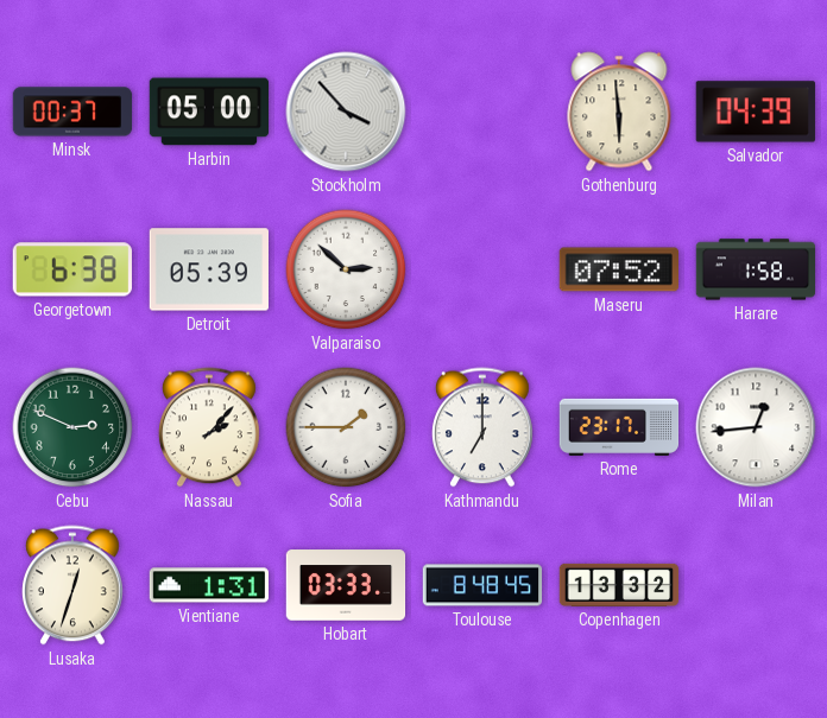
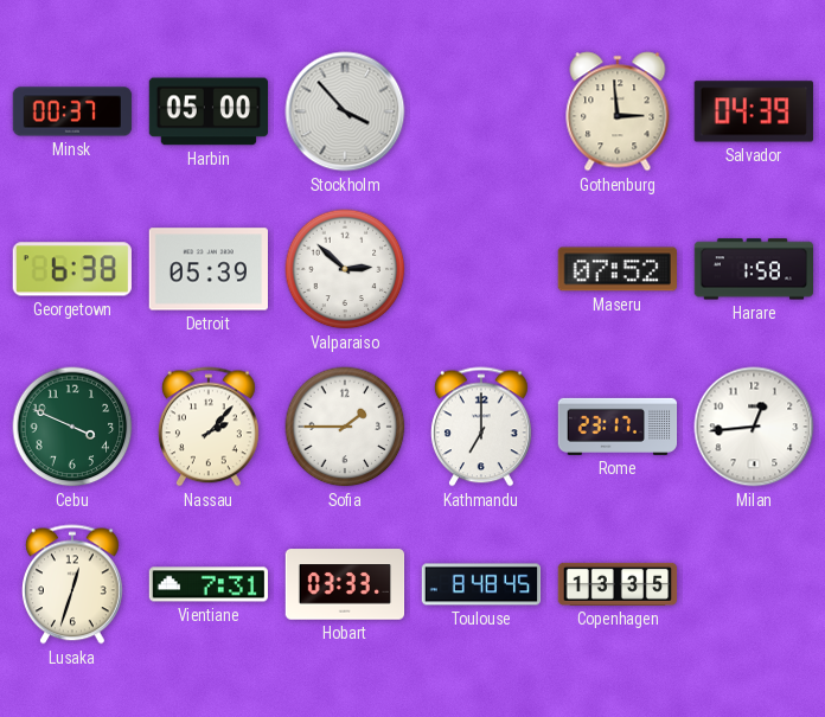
Gothenburg: 5:59 -> 2:59 (618, 111)
Cebu: 2:49 -> 3:49 (72, 427)
Vientiane: 1:31 -> 7:31 (209, 584)
Copenhagen: 13:32 -> 13:35 (618, 584)
